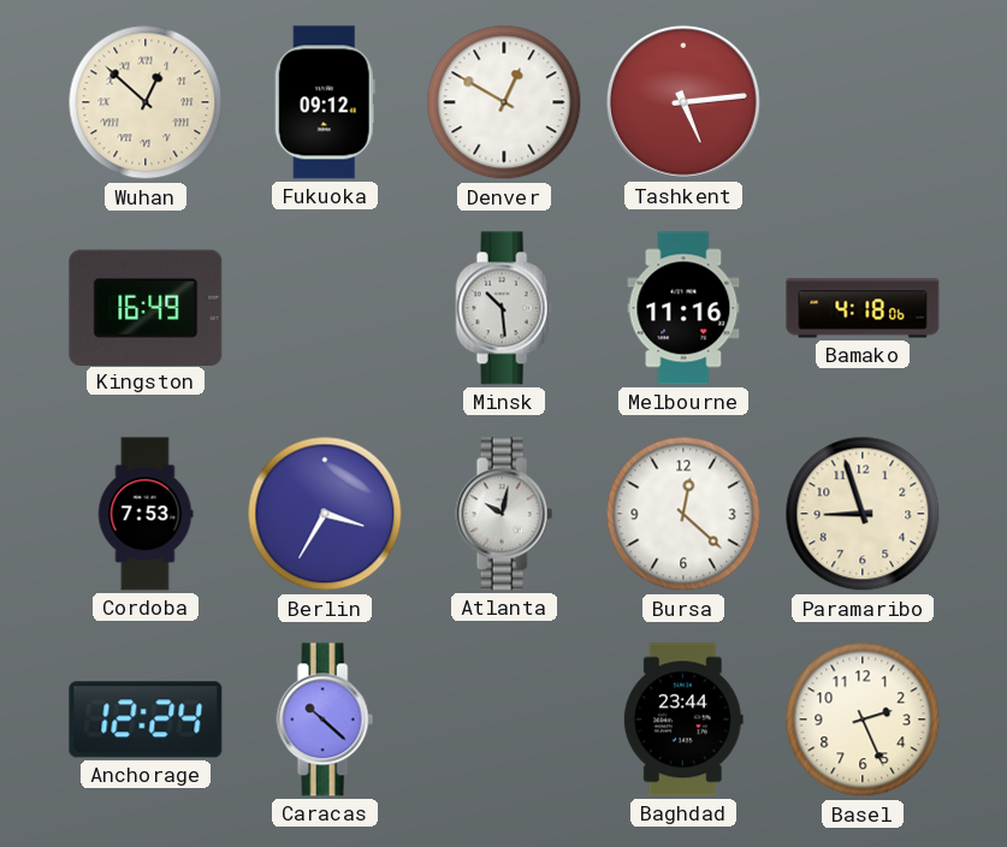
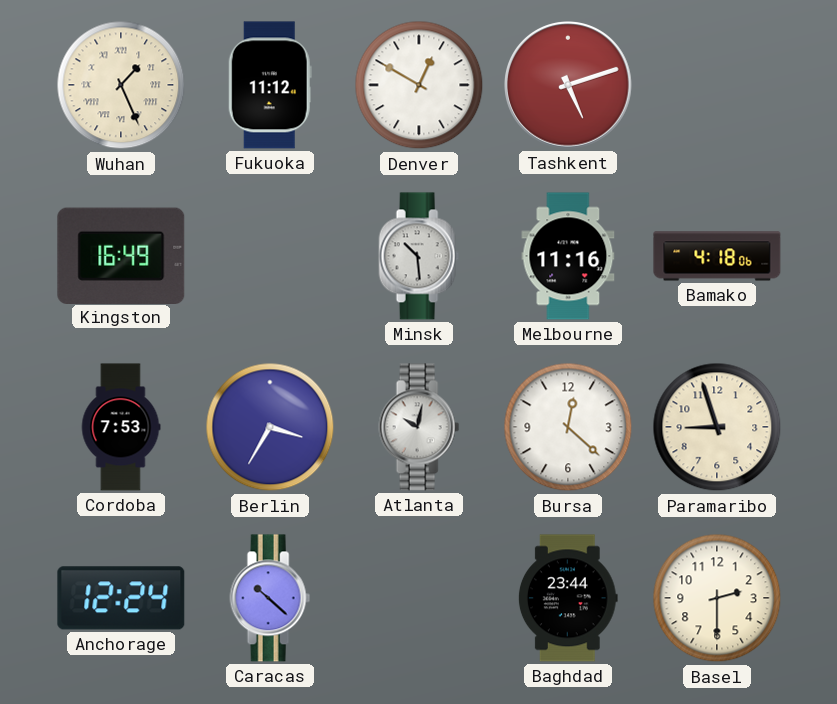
Wuhan: 12:52 -> 1:26 (121, 85)
Fukuoka: 09:12 -> 11:12 (270, 85)
Tashkent: 5:14 -> 5:12 (569, 86)
Basel: 2:26 -> 2:30 (717, 598)
